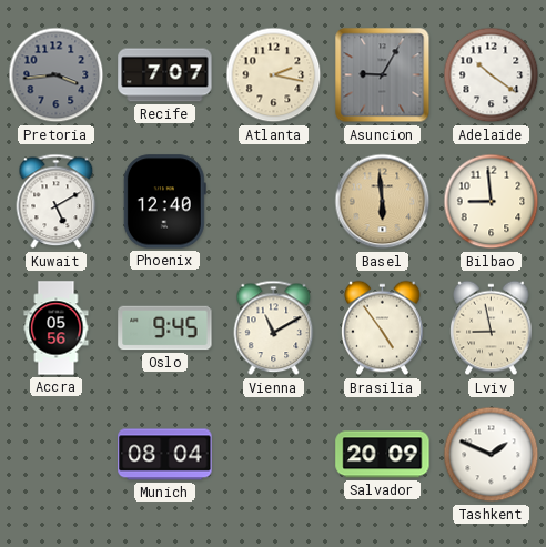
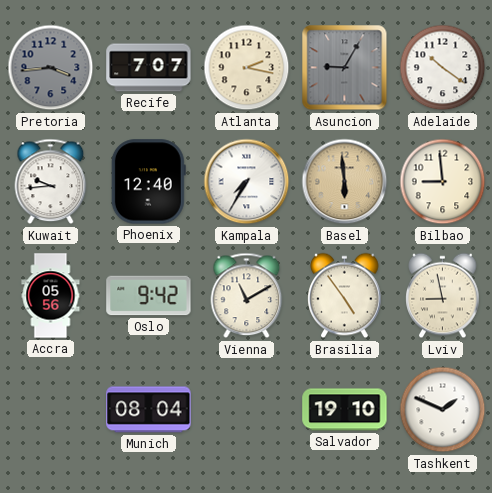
Kuwait: 5:10 -> 9:44 (51, 182)
Kampala: none -> 7:35 (247, 182)
Oslo: 9:45 -> 9:42 (149, 296)
Salvador: 20:09 -> 19:10 (345, 410)
